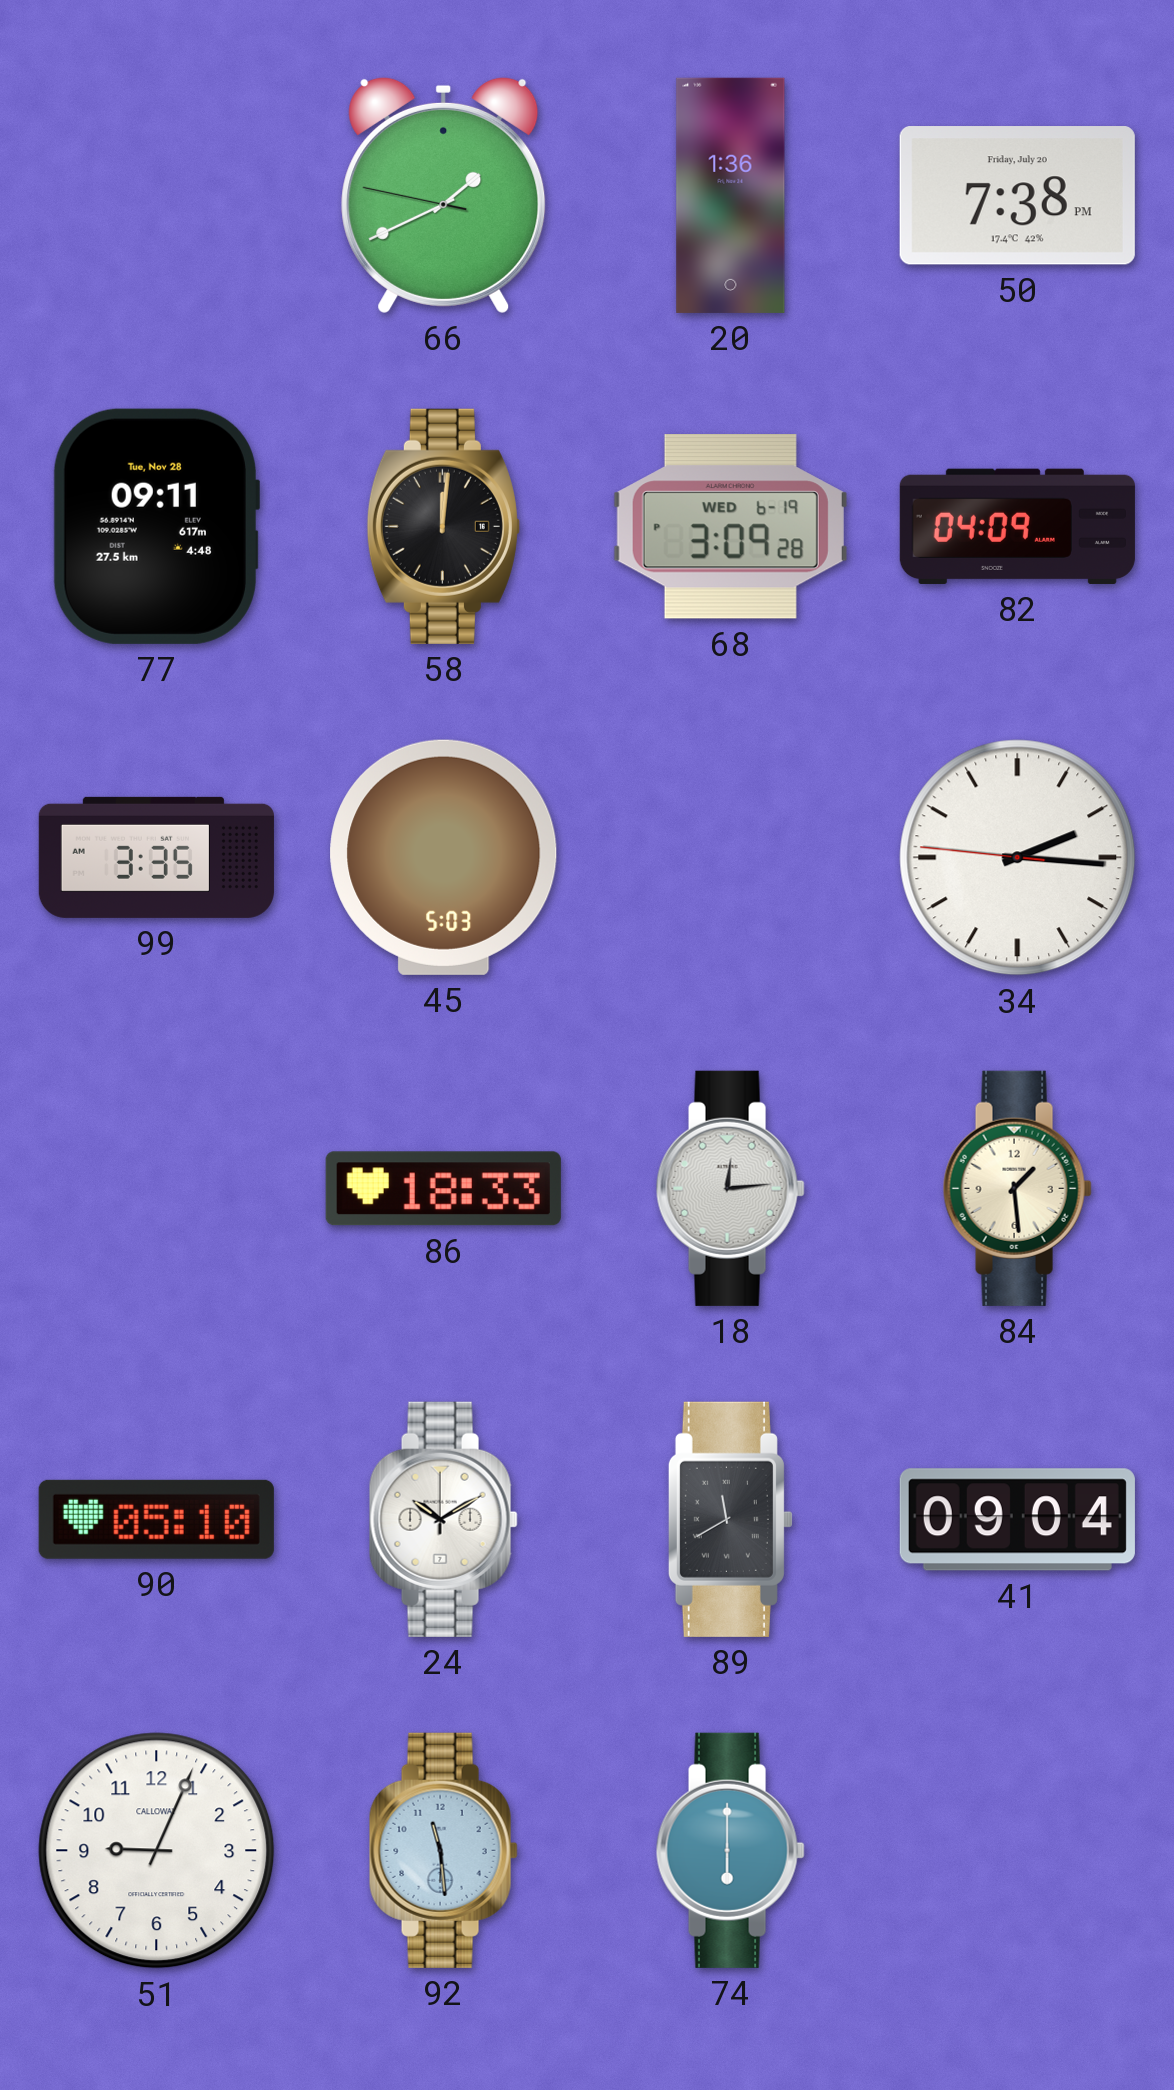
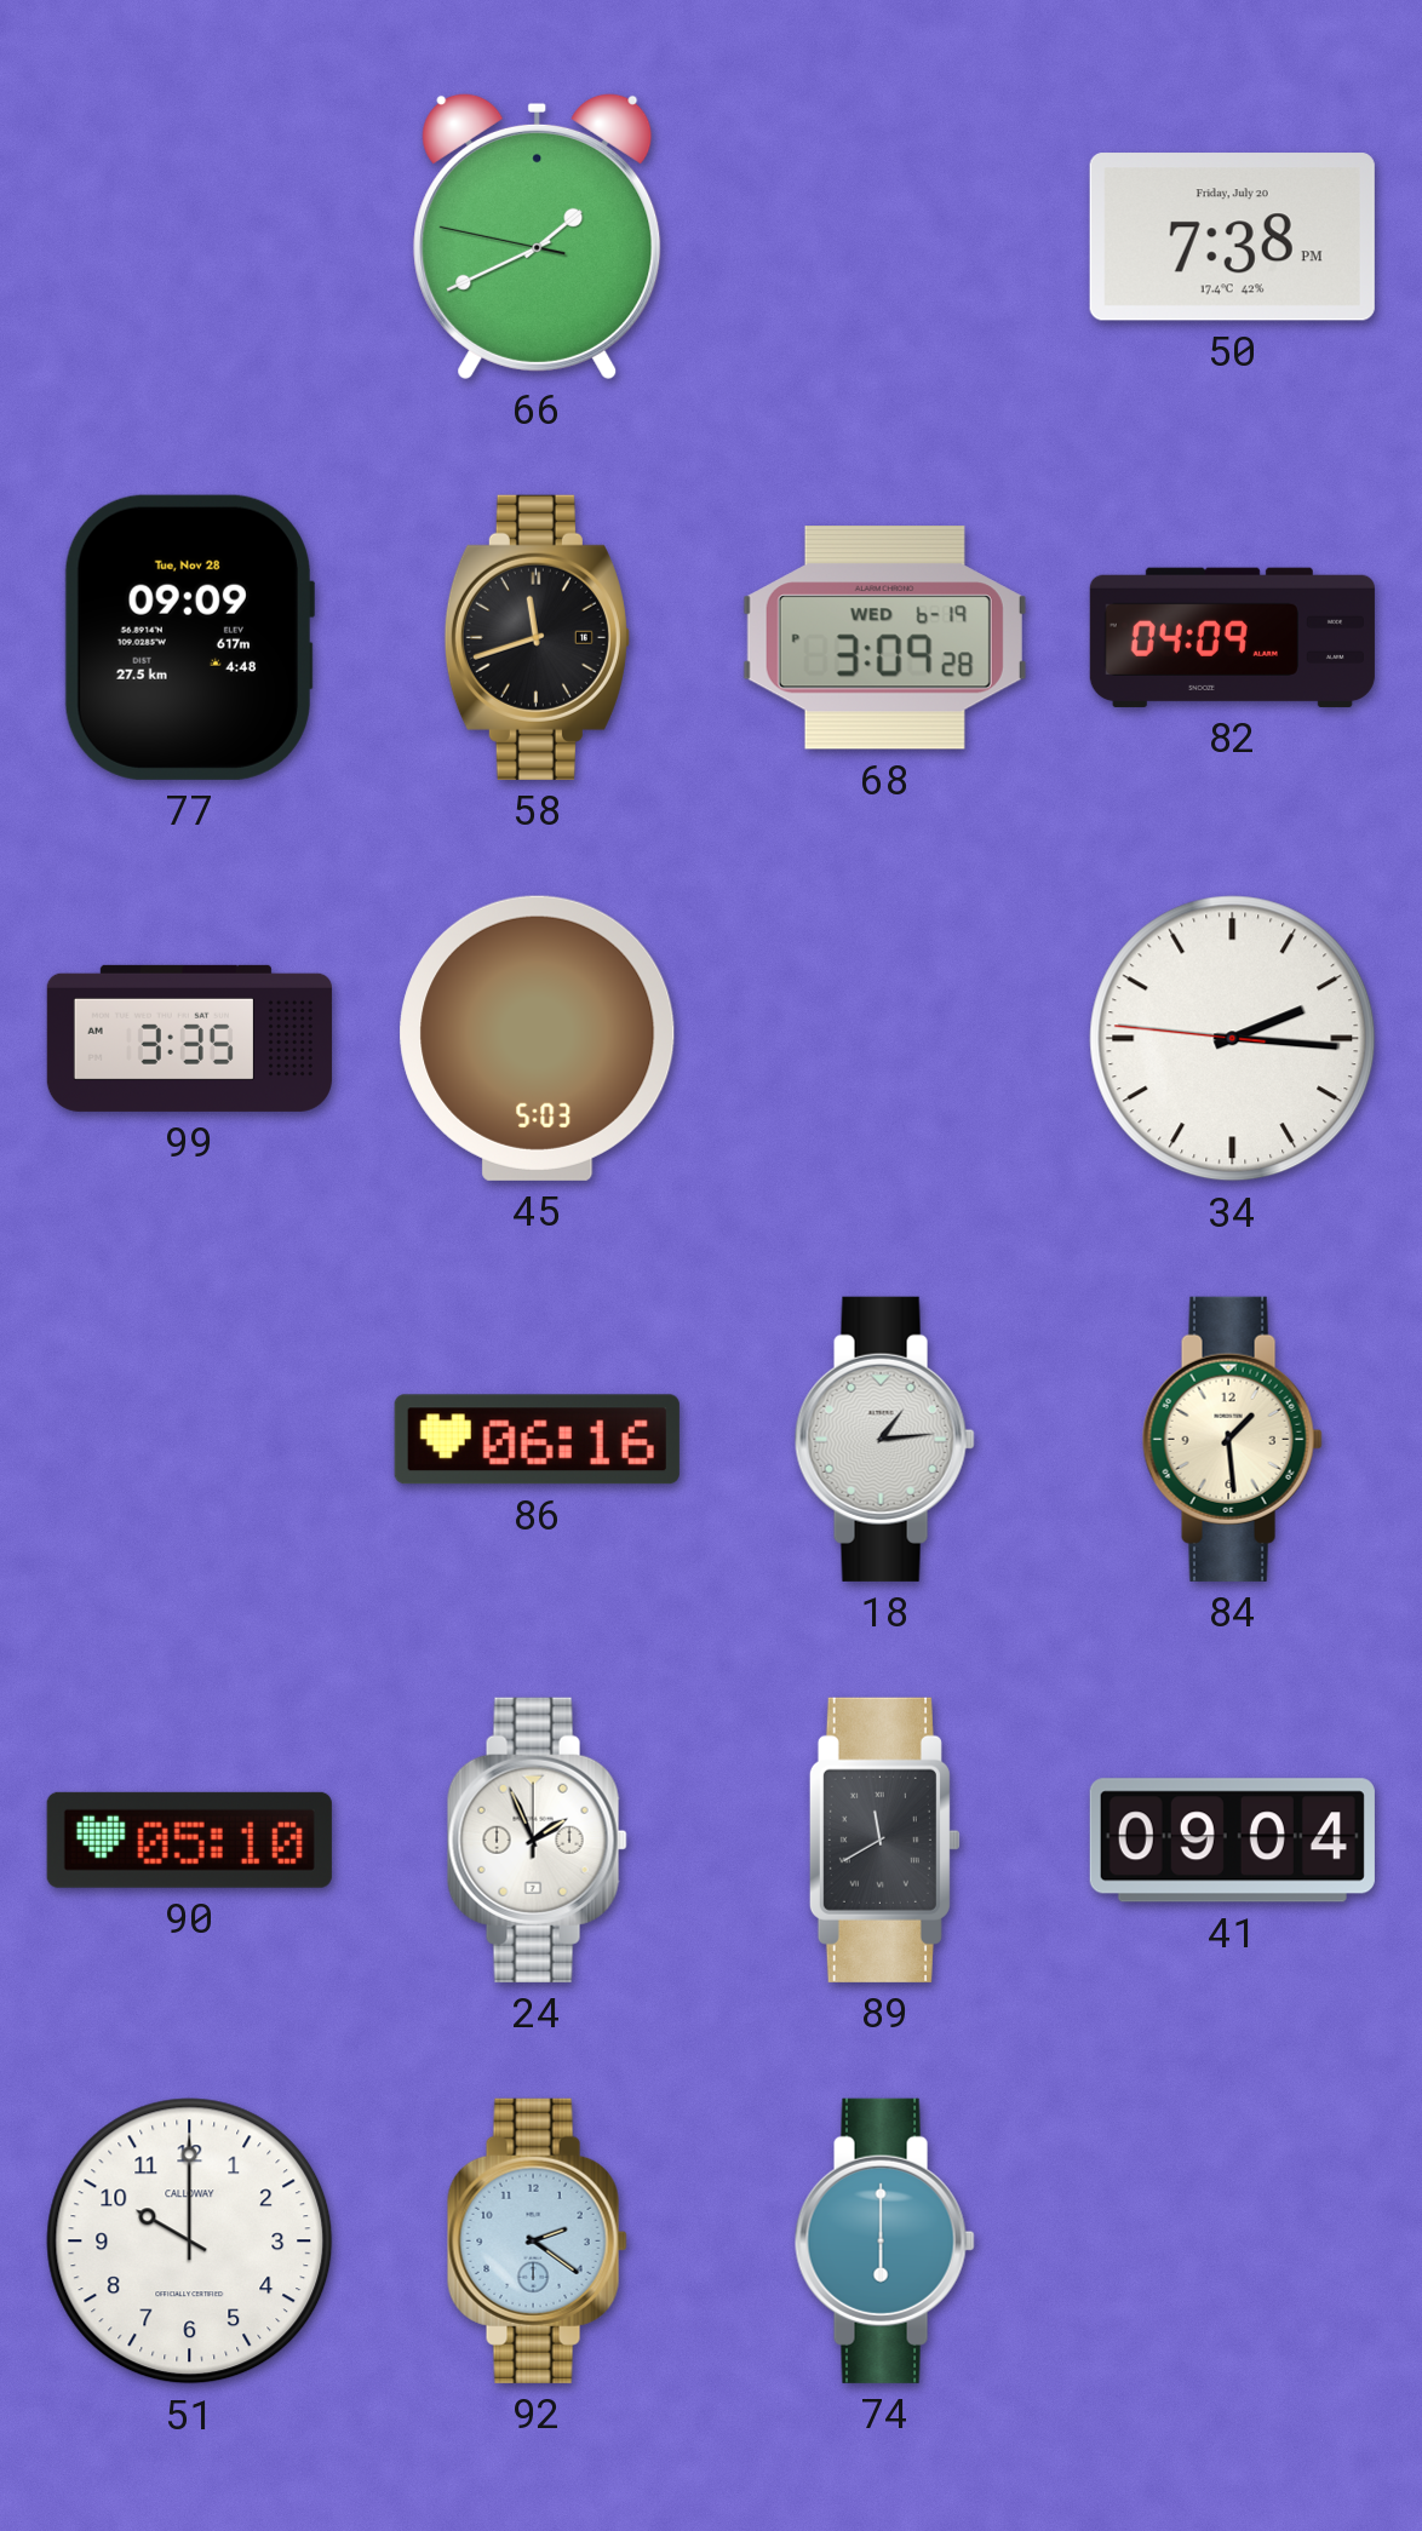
20: 1:36 -> none (731, 195)
77: 09:11 -> 09:09 (189, 637)
58: 12:01 -> 11:42 (537, 637)
86: 18:33 -> 06:16 (537, 1440)
18: 12:14 -> 1:14 (884, 1439)
24: 10:10 -> 1:56 (537, 1840)
51: 9:04 -> 10:00 (190, 2242)
92: 11:29 -> 2:21 (537, 2240)
